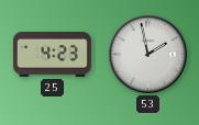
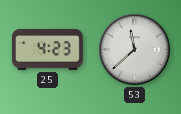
53: 1:58 -> 11:38 (135, 50)
